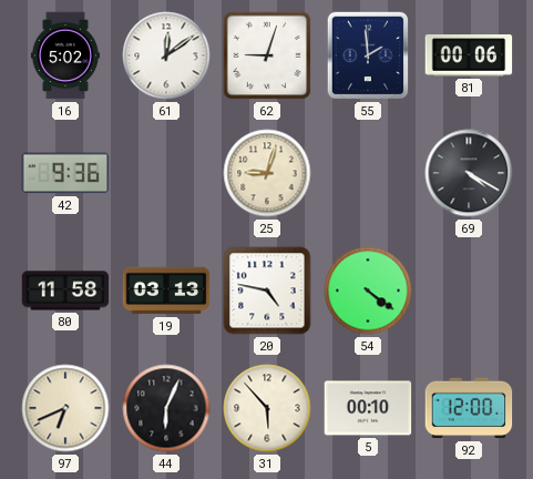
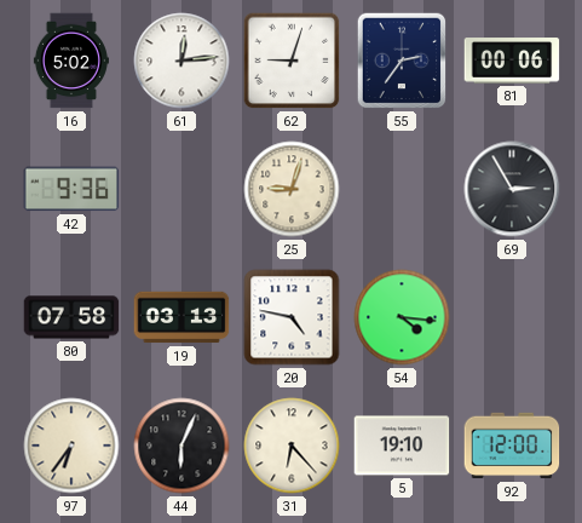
61: 12:09 -> 12:14 (181, 61)
55: 1:59 -> 2:36 (402, 61)
69: 4:20 -> 2:55 (512, 189)
80: 11:58 -> 07:58 (71, 317)
54: 4:21 -> 4:16 (402, 317)
97: 6:41 -> 6:36 (71, 446)
31: 5:53 -> 6:23 (292, 446)
5: 00:10 -> 19:10 (402, 446)
